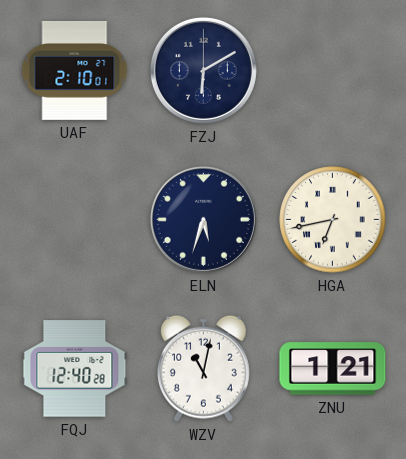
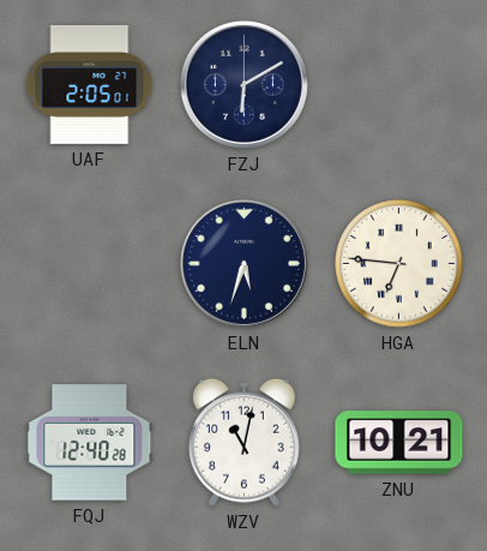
UAF: 2:10 -> 2:05 (90, 84)
HGA: 6:43 -> 6:46 (399, 264)
ZNU: 1:21 -> 10:21 (399, 443)
